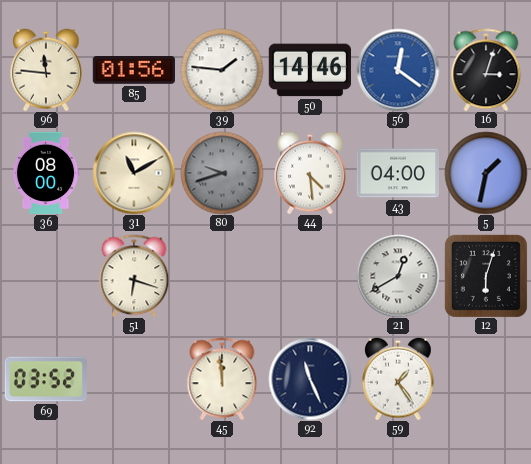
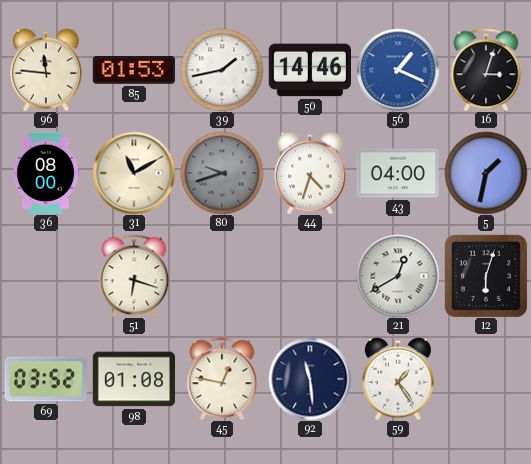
85: 01:56 -> 01:53 (134, 71)
39: 1:46 -> 1:43 (222, 70)
56: 12:21 -> 1:19 (398, 70)
44: 4:29 -> 4:33 (310, 173)
98: none -> 01:08 (133, 379)
45: 11:59 -> 12:47 (222, 379)
92: 11:26 -> 11:29 (310, 379)
